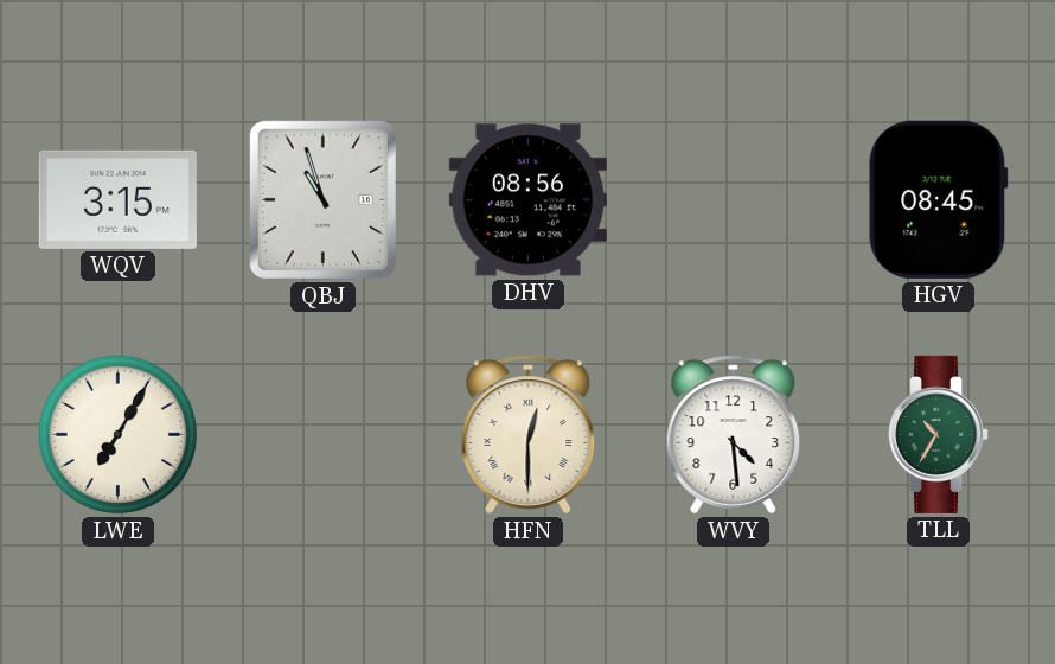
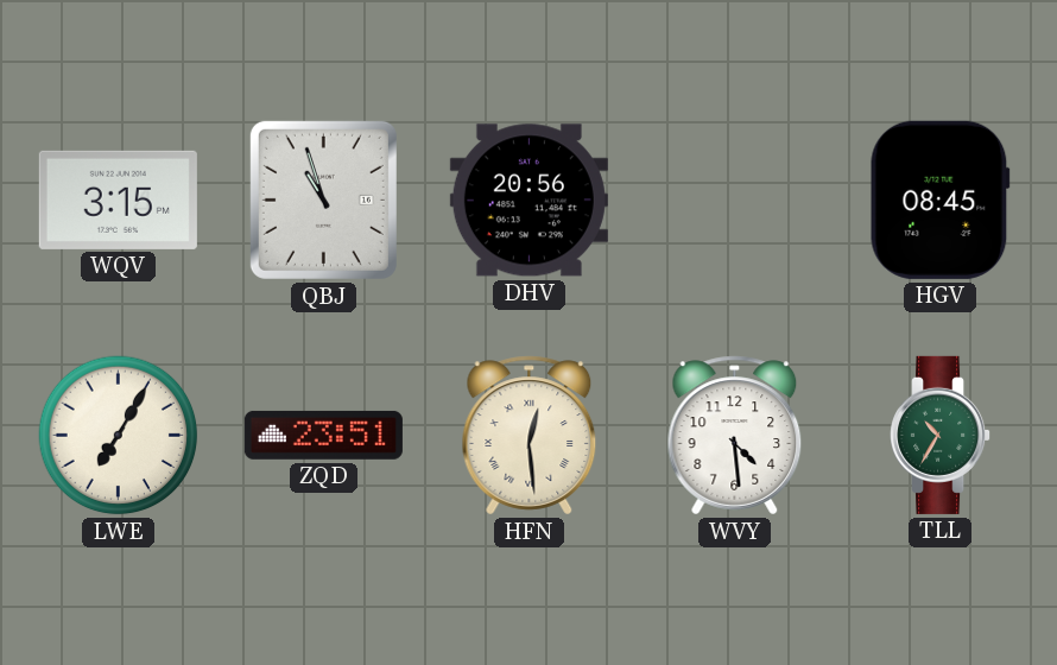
DHV: 08:56 -> 20:56 (528, 201)
ZQD: none -> 23:51 (323, 435)
HFN: 12:30 -> 12:29 (530, 436)
